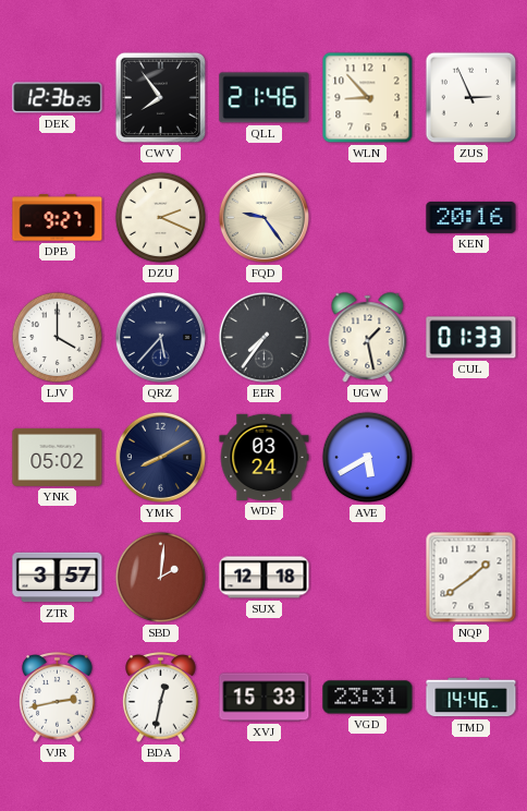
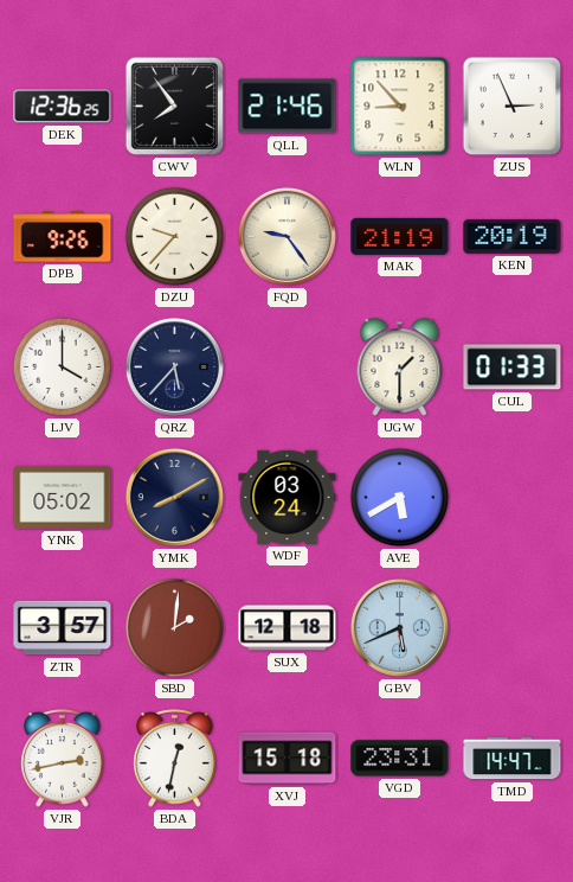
DPB: 9:27 -> 9:26 (63, 237)
DZU: 2:19 -> 9:37 (175, 237)
MAK: none -> 21:19 (400, 236)
KEN: 20:16 -> 20:19 (513, 236)
EER: 7:36 -> none (263, 337)
UGW: 1:28 -> 1:30 (400, 367)
GBV: none -> 5:41 (399, 627)
NQP: 1:39 -> none (471, 578)
XVJ: 15:33 -> 15:18 (288, 759)
TMD: 14:46 -> 14:47 (513, 759)
